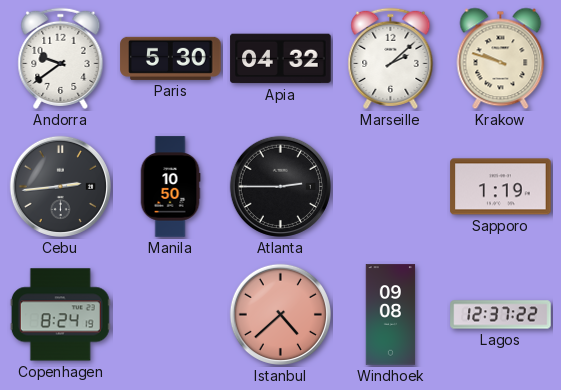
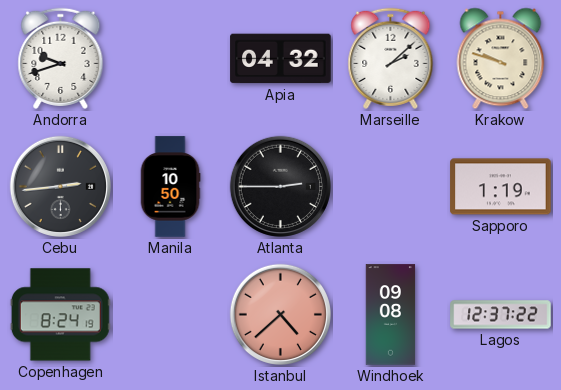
Andorra: 9:39 -> 9:42 (61, 58)
Paris: 5:30 -> none (171, 58)
